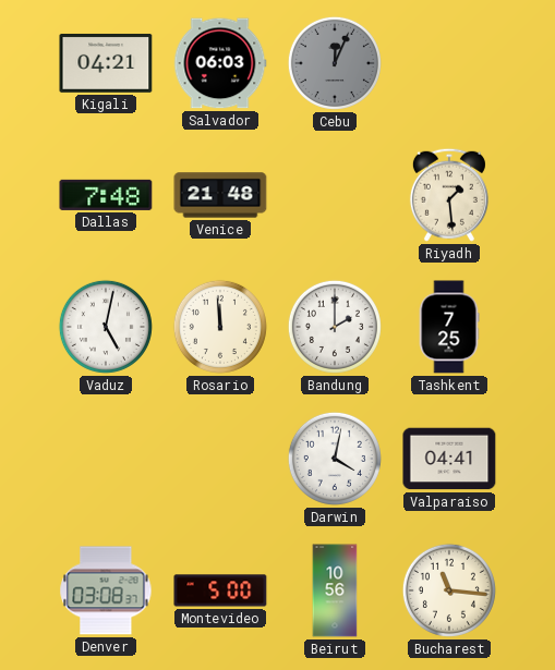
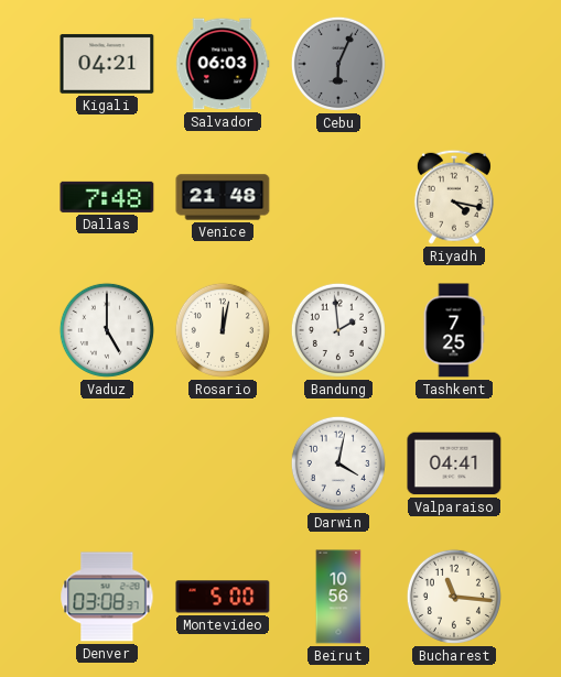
Cebu: 12:04 -> 6:04 (338, 64)
Riyadh: 1:29 -> 4:17 (454, 197)
Vaduz: 5:02 -> 5:00 (107, 330)
Rosario: 11:59 -> 12:02 (223, 330)
Bandung: 2:00 -> 1:59 (338, 330)
